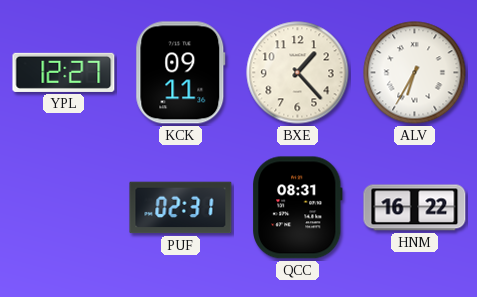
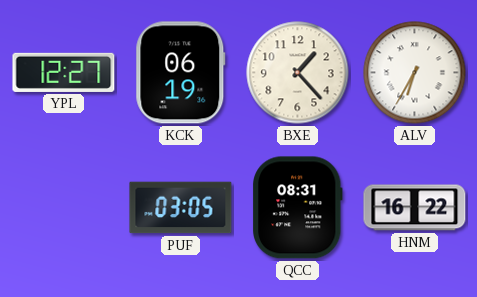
KCK: 09:11 -> 06:19 (181, 73)
PUF: 02:31 -> 03:05 (181, 208)
